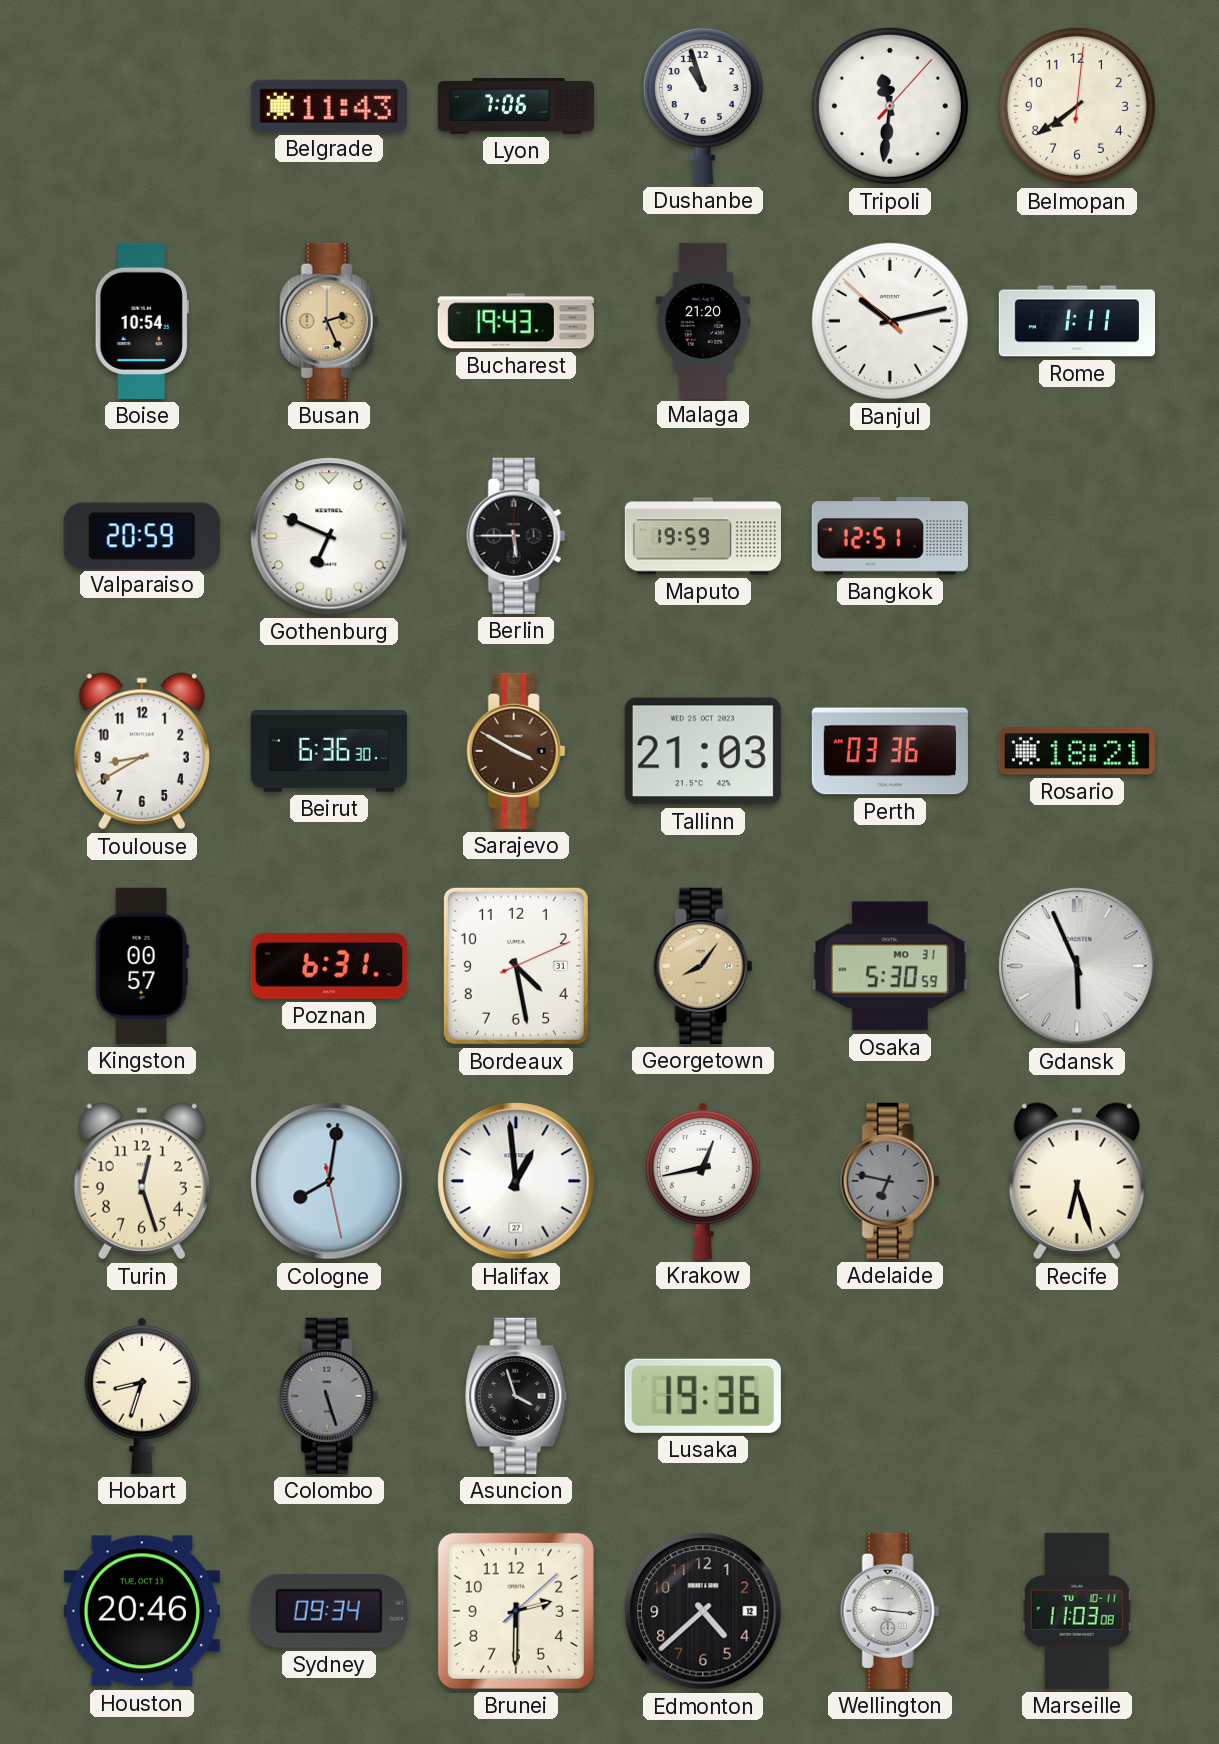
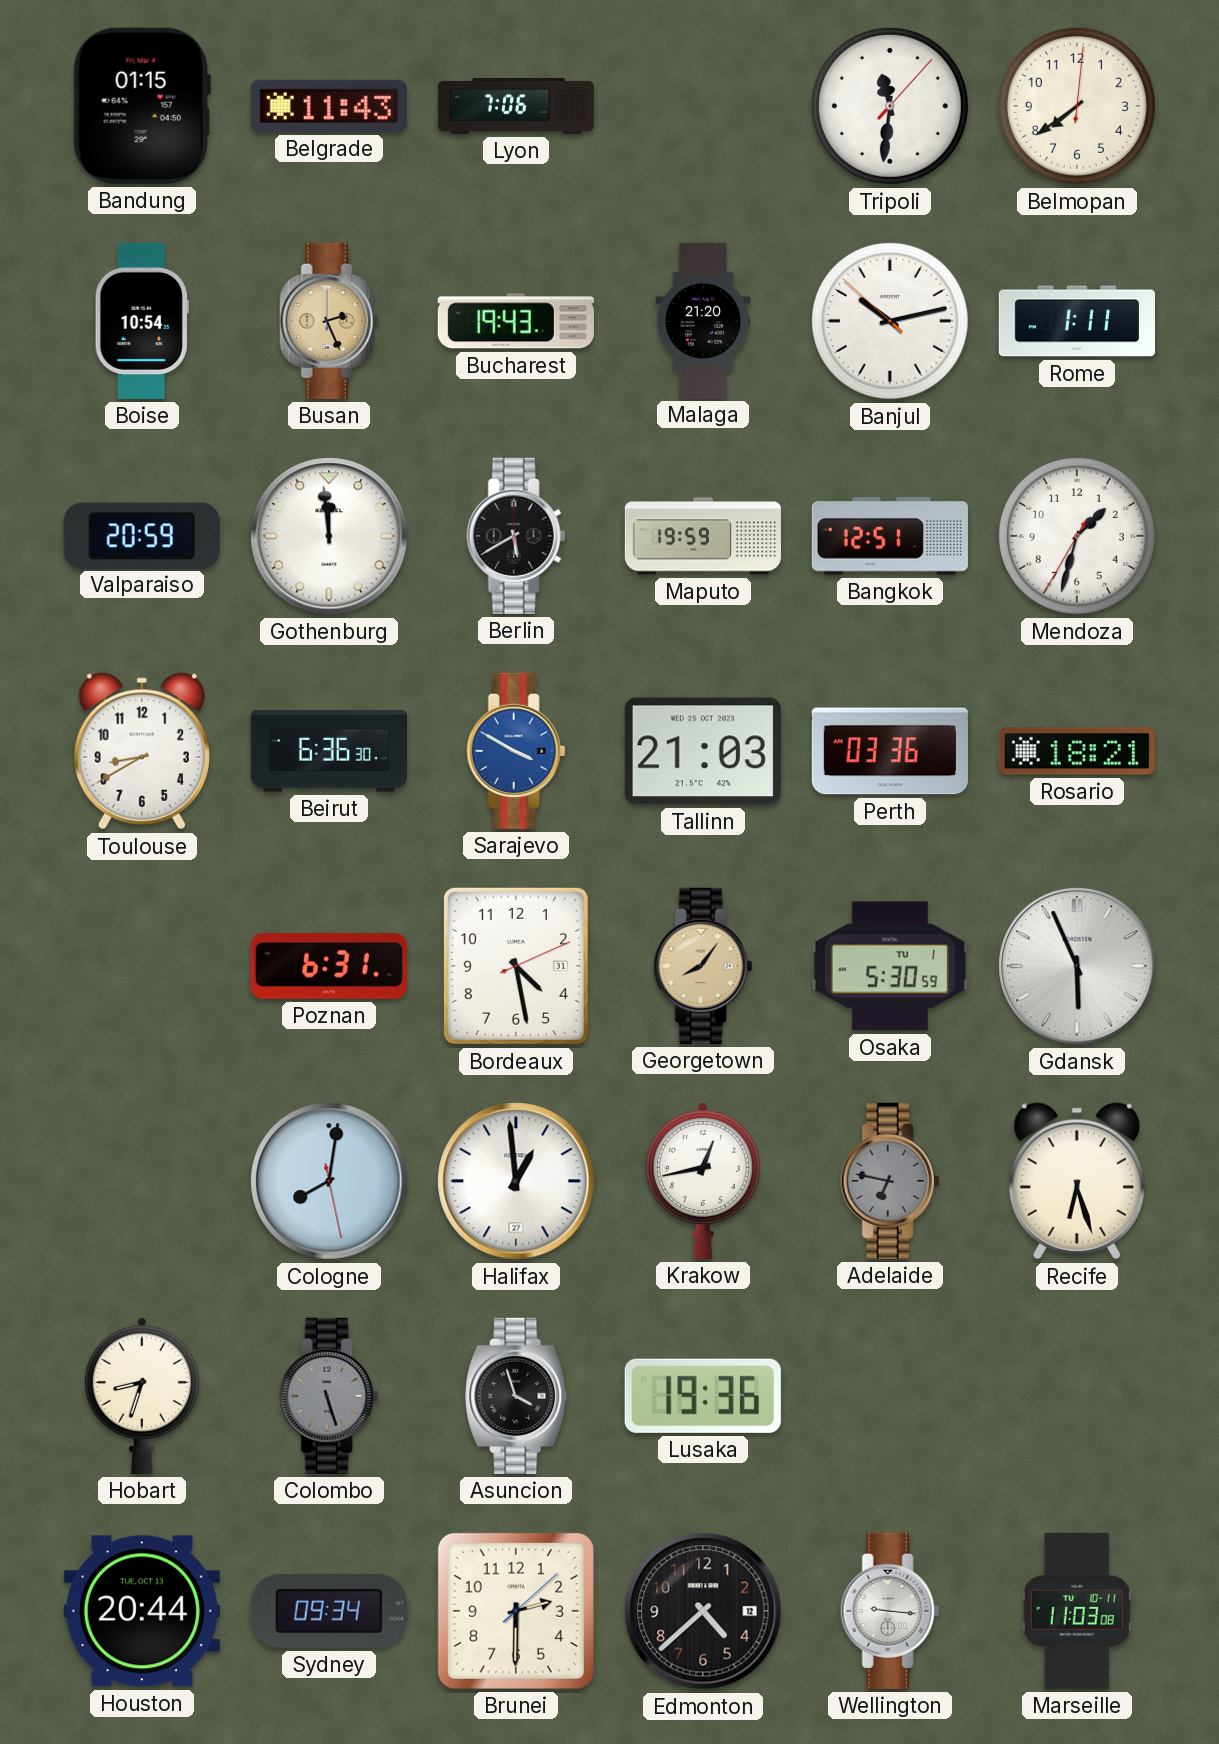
Bandung: none -> 01:15 (142, 106)
Dushanbe: 10:57 -> none (703, 106)
Gothenburg: 6:49 -> 11:59 (329, 536)
Berlin: 5:45 -> 5:40 (516, 536)
Mendoza: none -> 1:32 (1077, 536)
Sarajevo dial: brown -> blue (516, 751)
Kingston: 00:57 -> none (142, 966)
Osaka date: MO 31 -> TU 1 (890, 966)
Turin: 12:27 -> none (142, 1181)
Houston: 20:46 -> 20:44 (142, 1611)
